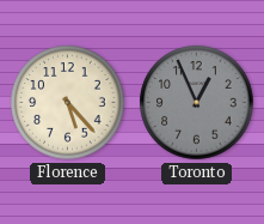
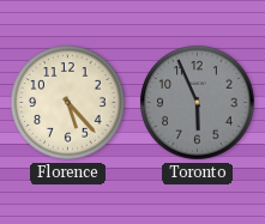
Toronto: 12:56 -> 5:56 (198, 103)
